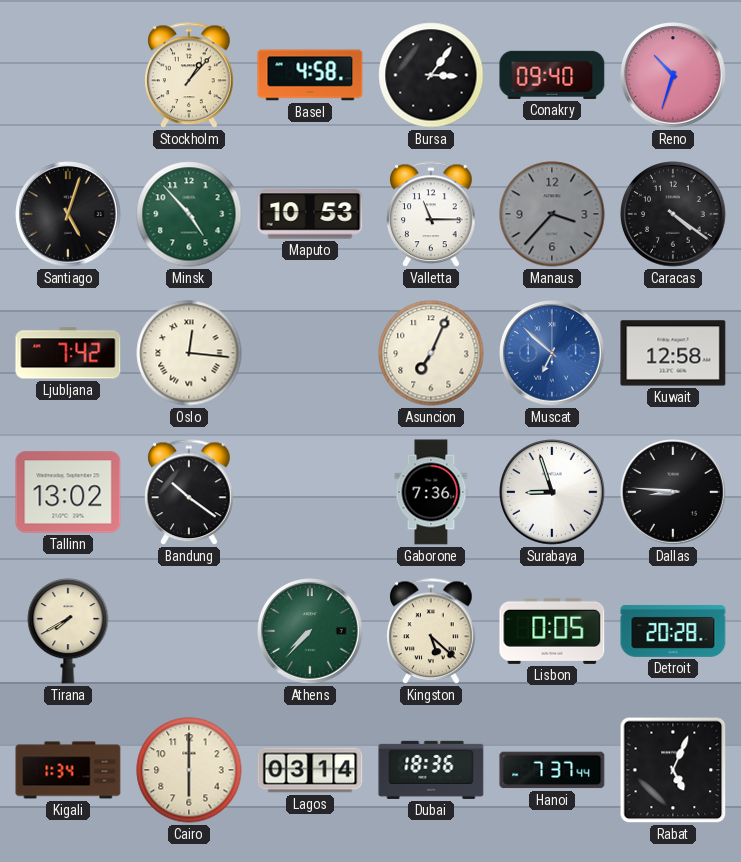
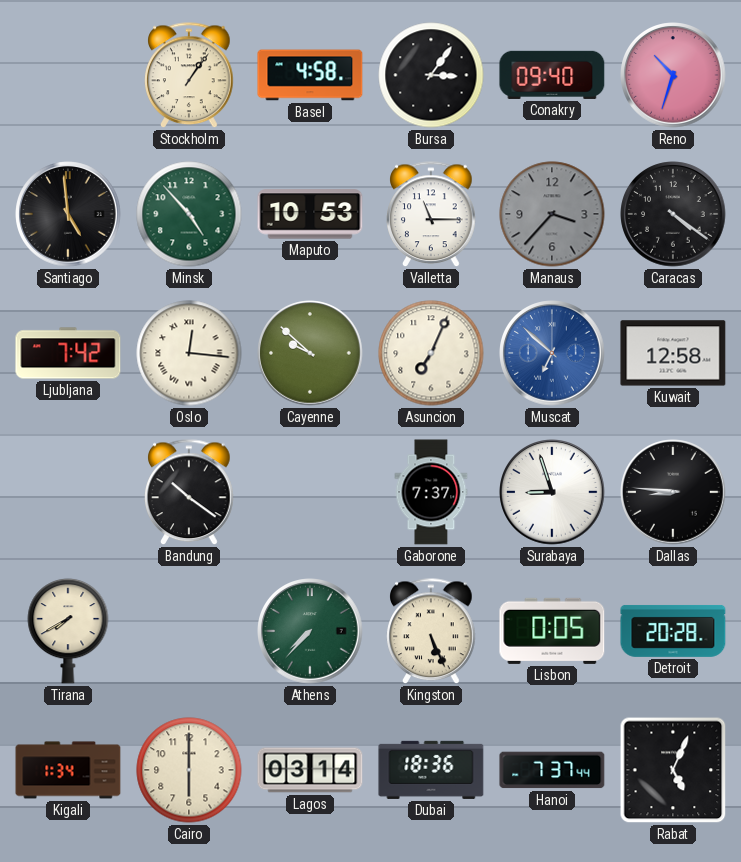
Stockholm: 1:07 -> 1:06 (189, 76)
Santiago: 5:03 -> 4:59 (68, 214)
Cayenne: none -> 9:52 (310, 353)
Tallinn: 13:02 -> none (68, 492)
Gaborone: 7:36 -> 7:37 (431, 492)
Kingston: 5:22 -> 5:26 (431, 632)
